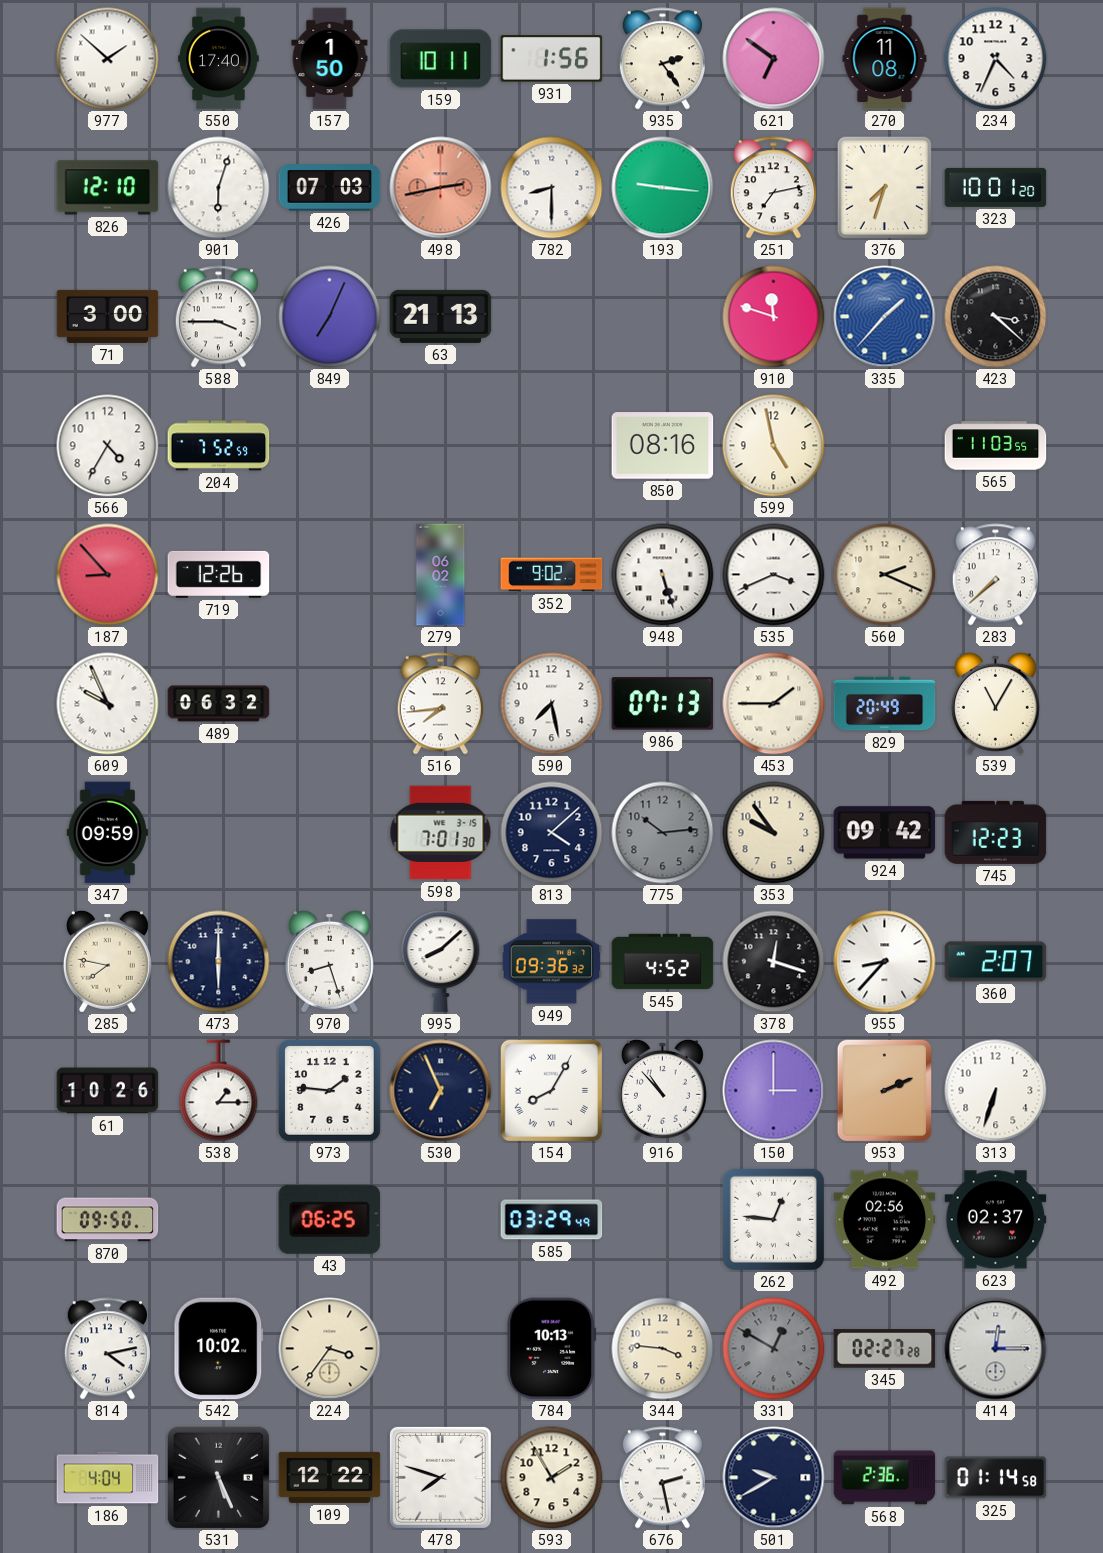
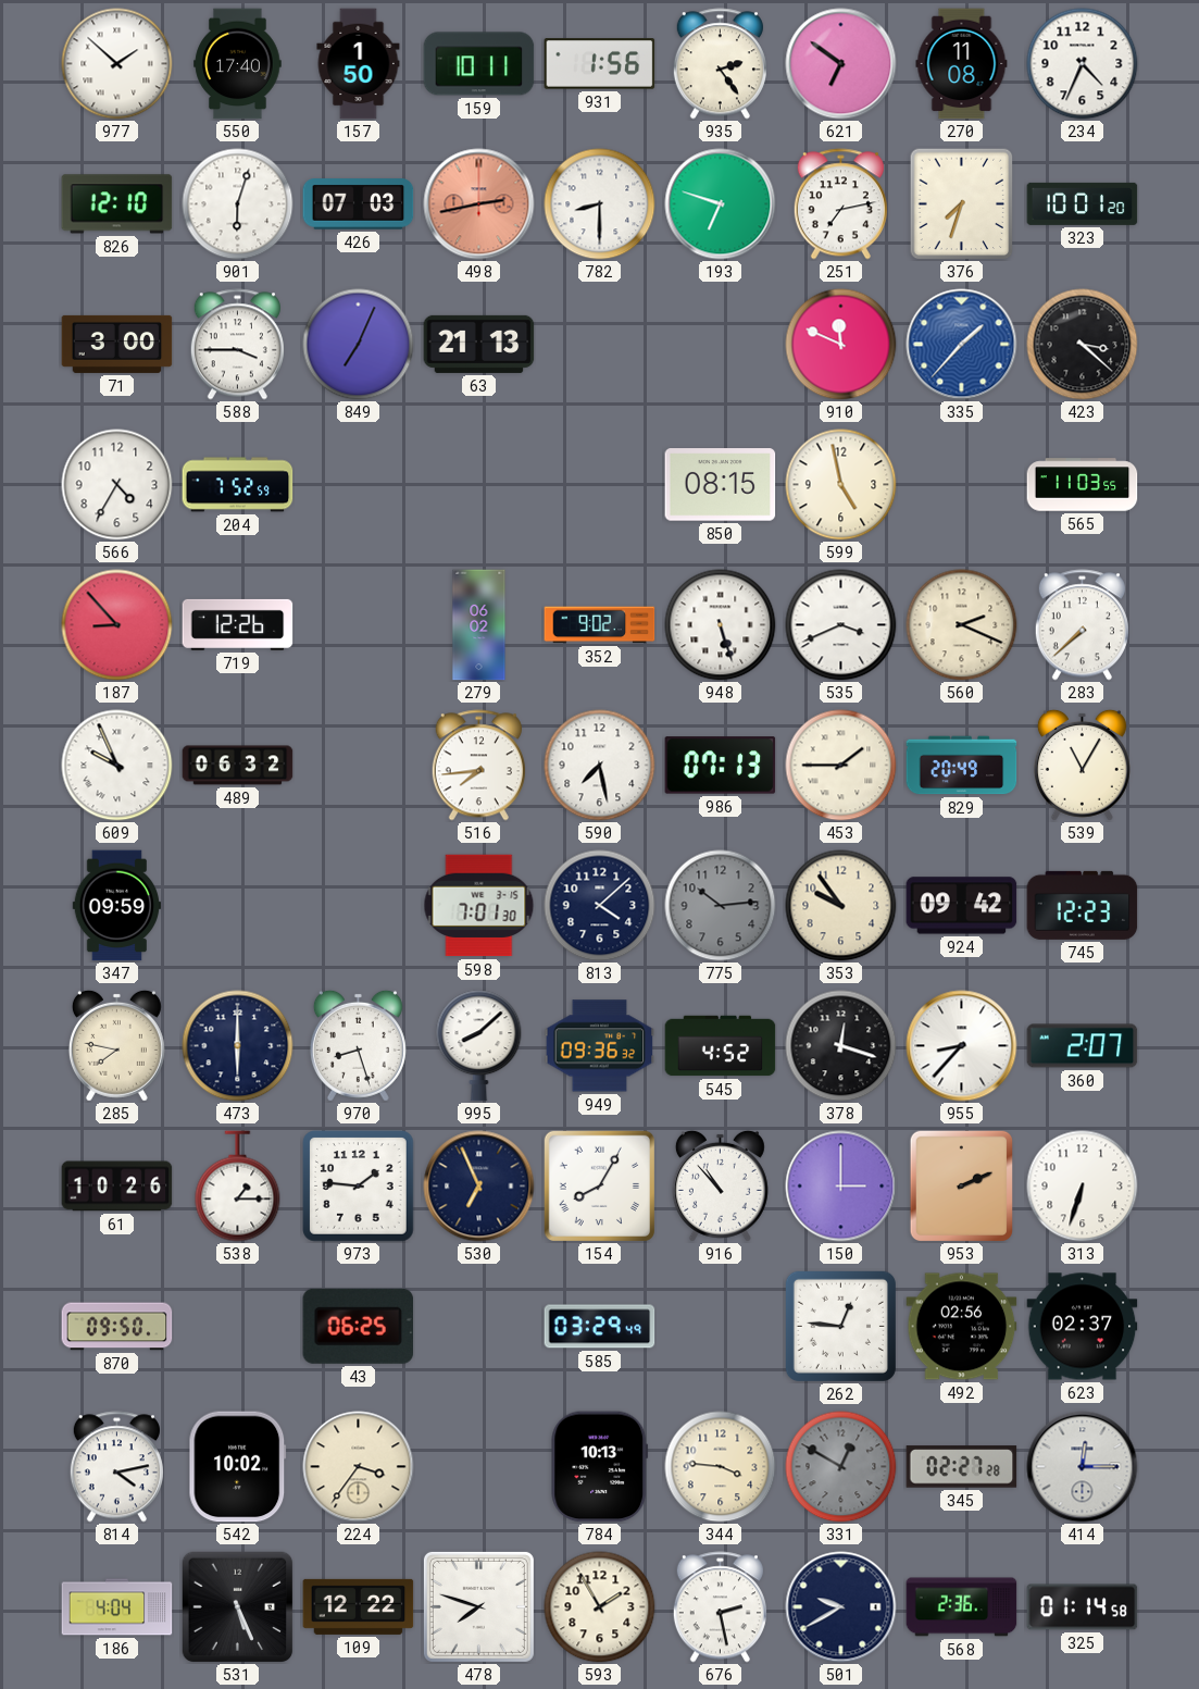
193: 9:16 -> 6:48 (721, 204)
910: 11:48 -> 11:49 (841, 345)
850: 08:16 -> 08:15 (721, 485)
